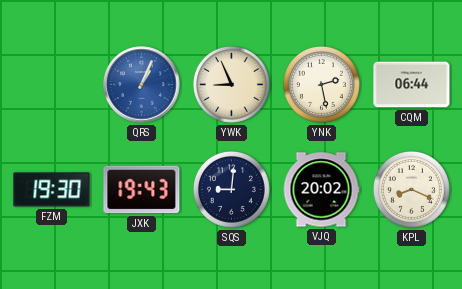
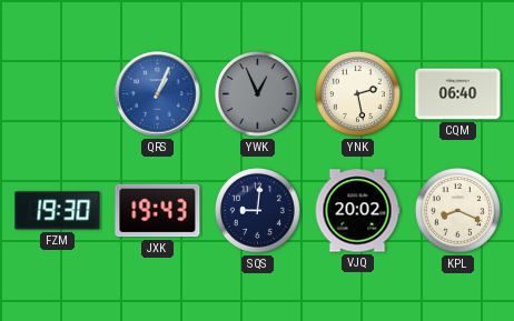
YWK: 8:56 -> 12:56 (257, 93)
YWK dial: cream -> grey (257, 93)
CQM: 06:44 -> 06:40 (458, 94)
